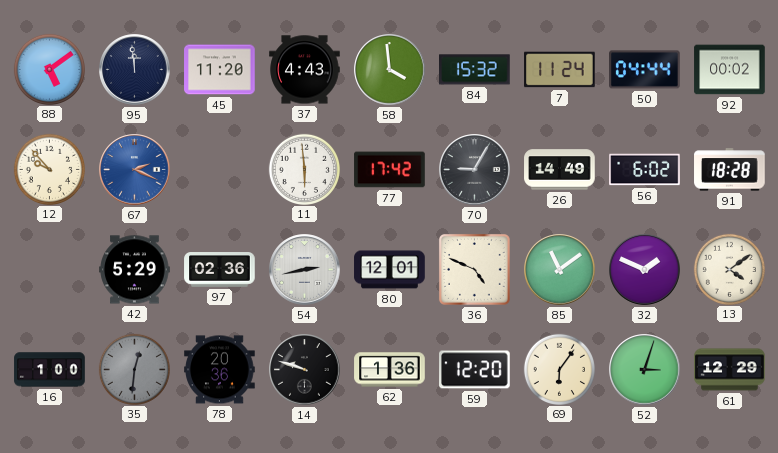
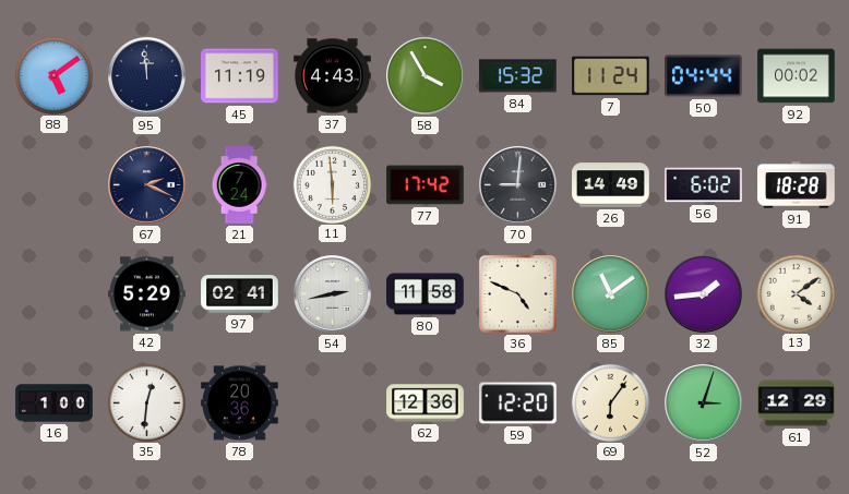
45: 11:20 -> 11:19 (240, 76)
58: 3:59 -> 3:55 (426, 76)
12: 9:53 -> none (49, 169)
67 dial: blue -> navy (147, 185)
21: none -> 7:24 (239, 185)
70: 9:05 -> 9:01 (518, 185)
97: 02:36 -> 02:41 (240, 294)
80: 12:01 -> 11:58 (426, 294)
32: 1:49 -> 1:44 (704, 294)
35 dial: grey -> white (146, 402)
14: 9:48 -> none (305, 370)
62: 1:36 -> 12:36 (426, 403)
